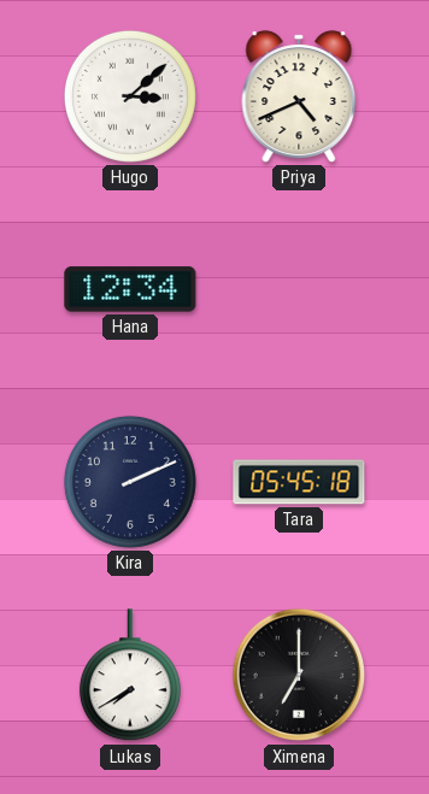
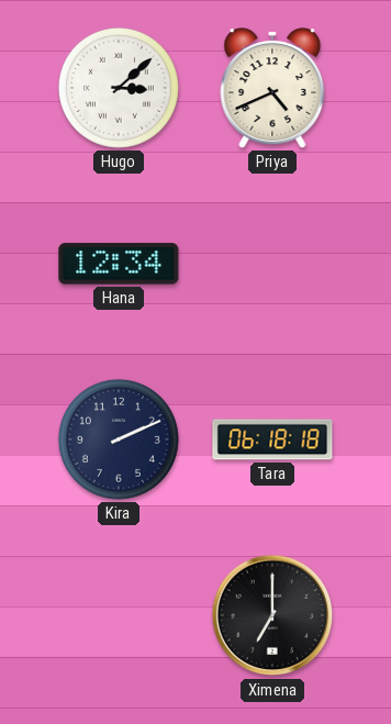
Tara: 05:45 -> 06:18 (272, 439)
Lukas: 7:40 -> none (130, 676)
